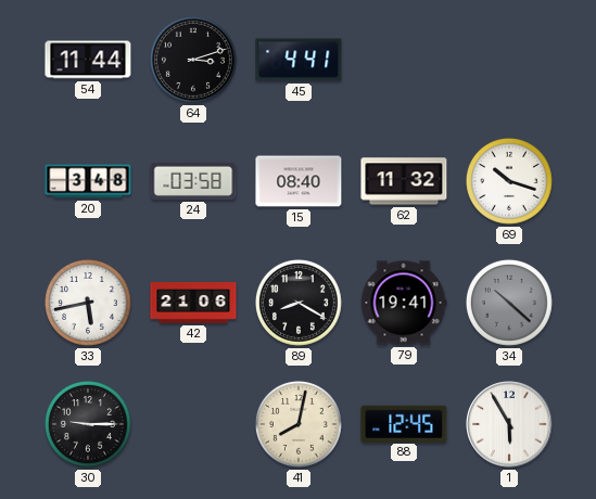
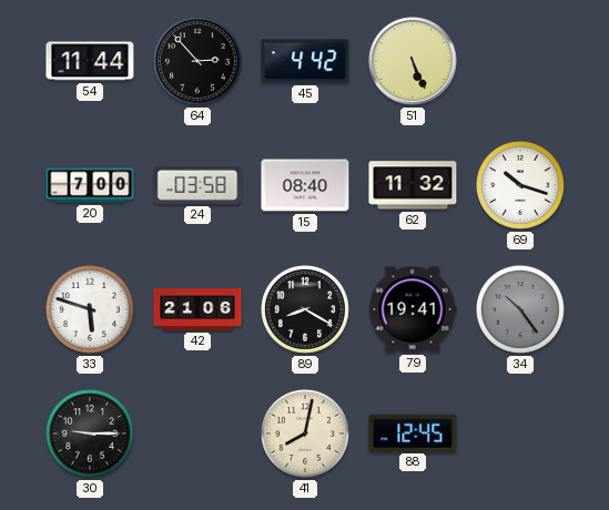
64: 3:12 -> 2:53 (199, 61)
45: 4:41 -> 4:42 (305, 61)
51: none -> 5:26 (413, 61)
20: 3:48 -> 7:00 (90, 185)
33: 5:43 -> 5:48 (91, 309)
34: 10:22 -> 10:24 (521, 309)
1: 5:55 -> none (509, 424)
